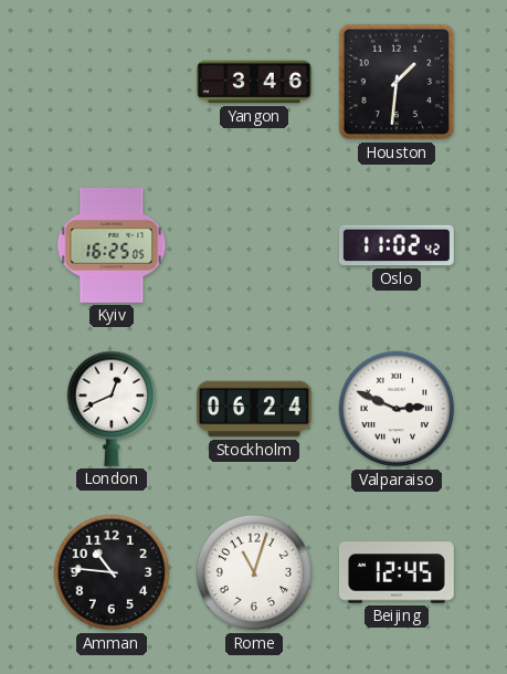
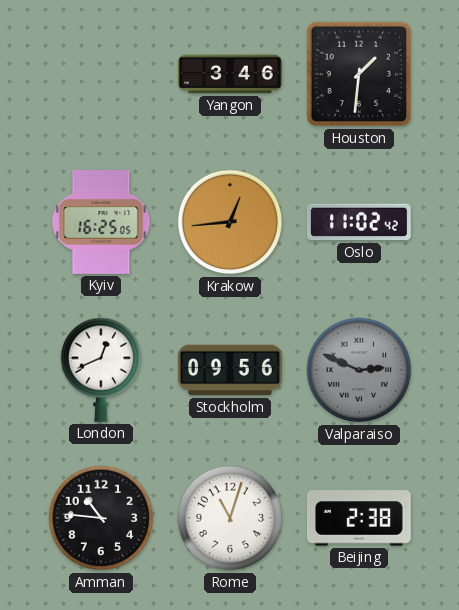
Krakow: none -> 12:44 (230, 222)
Stockholm: 06:24 -> 09:56 (230, 370)
Valparaiso dial: white -> grey (359, 370)
Beijing: 12:45 -> 2:38 (359, 518)
